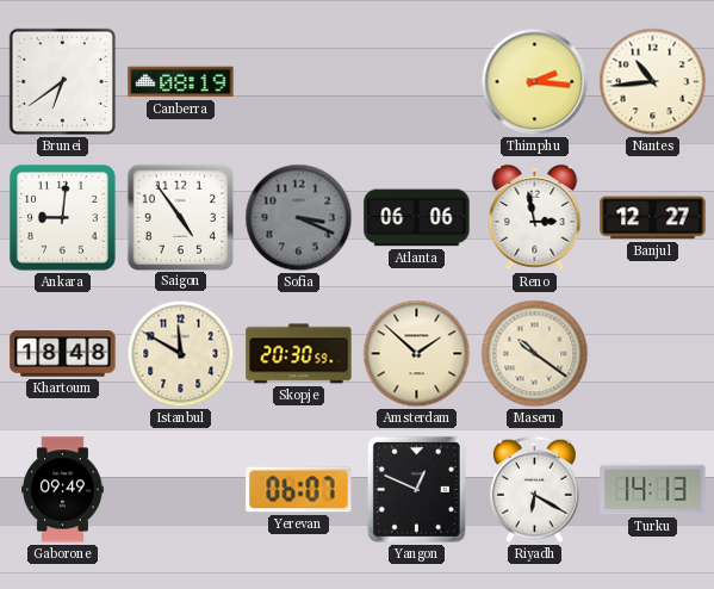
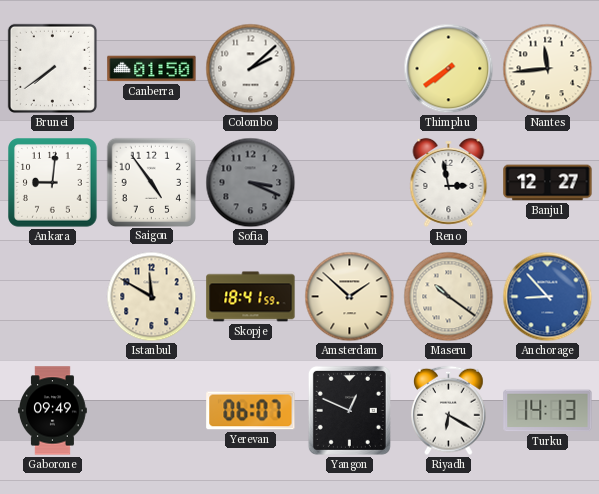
Brunei: 6:39 -> 7:39 (52, 68)
Canberra: 08:19 -> 01:50 (152, 69)
Colombo: none -> 2:08 (251, 69)
Thimphu: 2:16 -> 7:39 (449, 69)
Nantes: 10:44 -> 11:44 (548, 69)
Atlanta: 06:06 -> none (417, 218)
Khartoum: 18:48 -> none (63, 354)
Skopje: 20:30 -> 18:41 (251, 297)
Anchorage: none -> 8:53 (548, 297)
